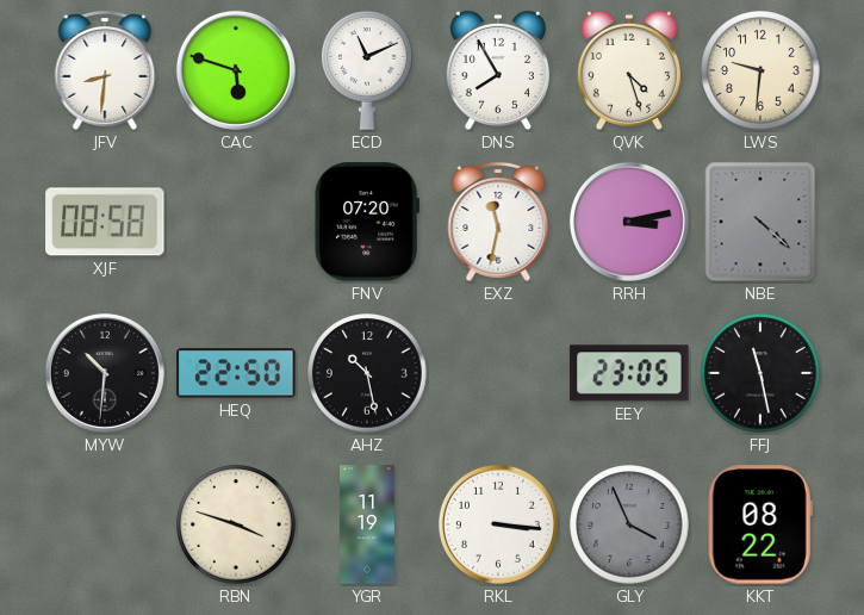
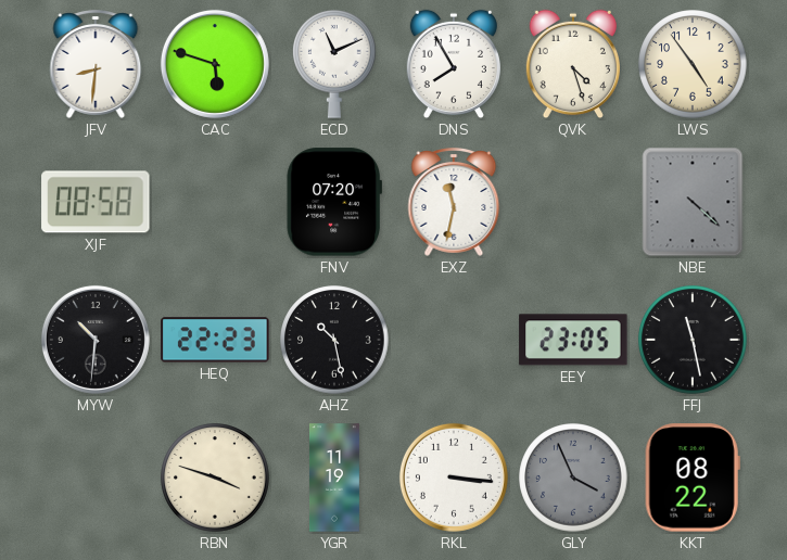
LWS: 9:31 -> 4:54 (693, 64)
RRH: 3:13 -> none (629, 222)
HEQ: 22:50 -> 22:23 (215, 340)
